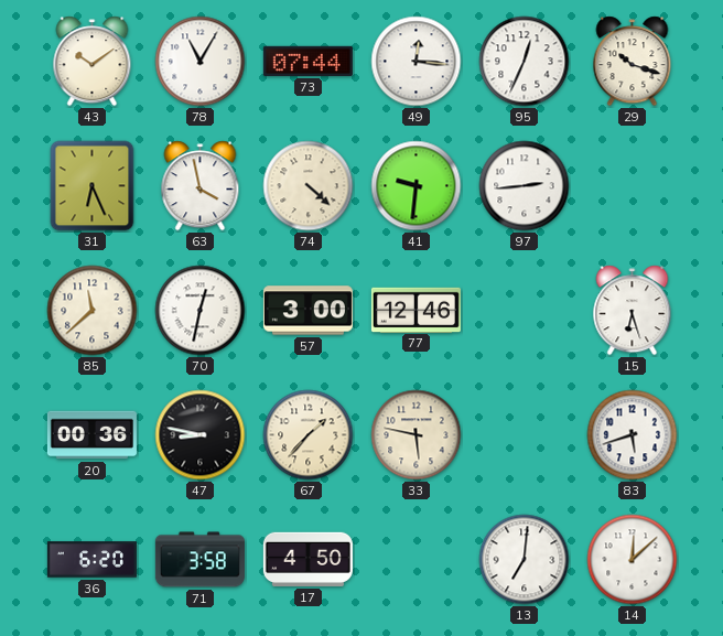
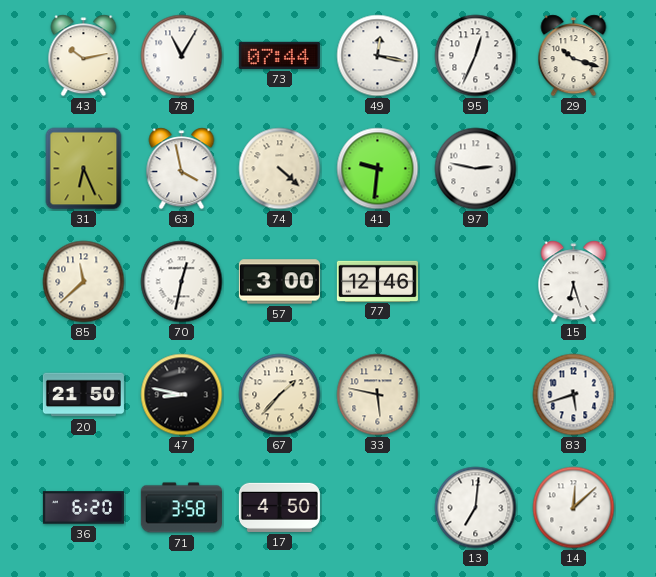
43: 10:09 -> 10:13 (84, 56)
49: 12:16 -> 12:17 (378, 56)
97: 2:44 -> 2:47 (476, 169)
20: 00:36 -> 21:50 (83, 395)
